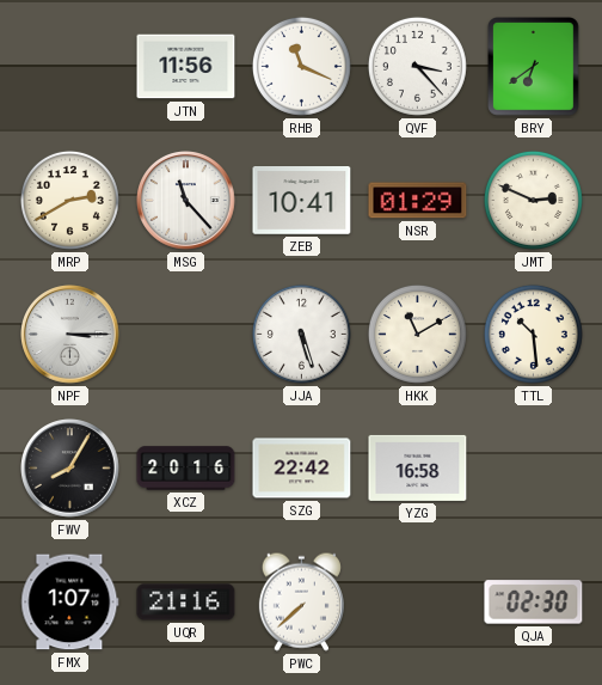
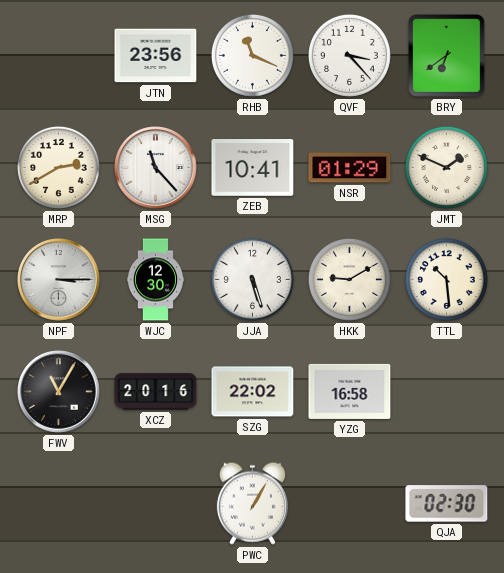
JTN: 11:56 -> 23:56 (156, 56)
JMT: 2:49 -> 1:49 (446, 167)
WJC: none -> 12:30 (155, 280)
HKK: 11:10 -> 9:10 (349, 279)
FWV: 8:05 -> 11:05 (59, 392)
SZG: 22:42 -> 22:02 (253, 392)
FMX: 1:07 -> none (70, 603)
UQR: 21:16 -> none (186, 603)
PWC: 7:38 -> 1:05 (252, 503)
